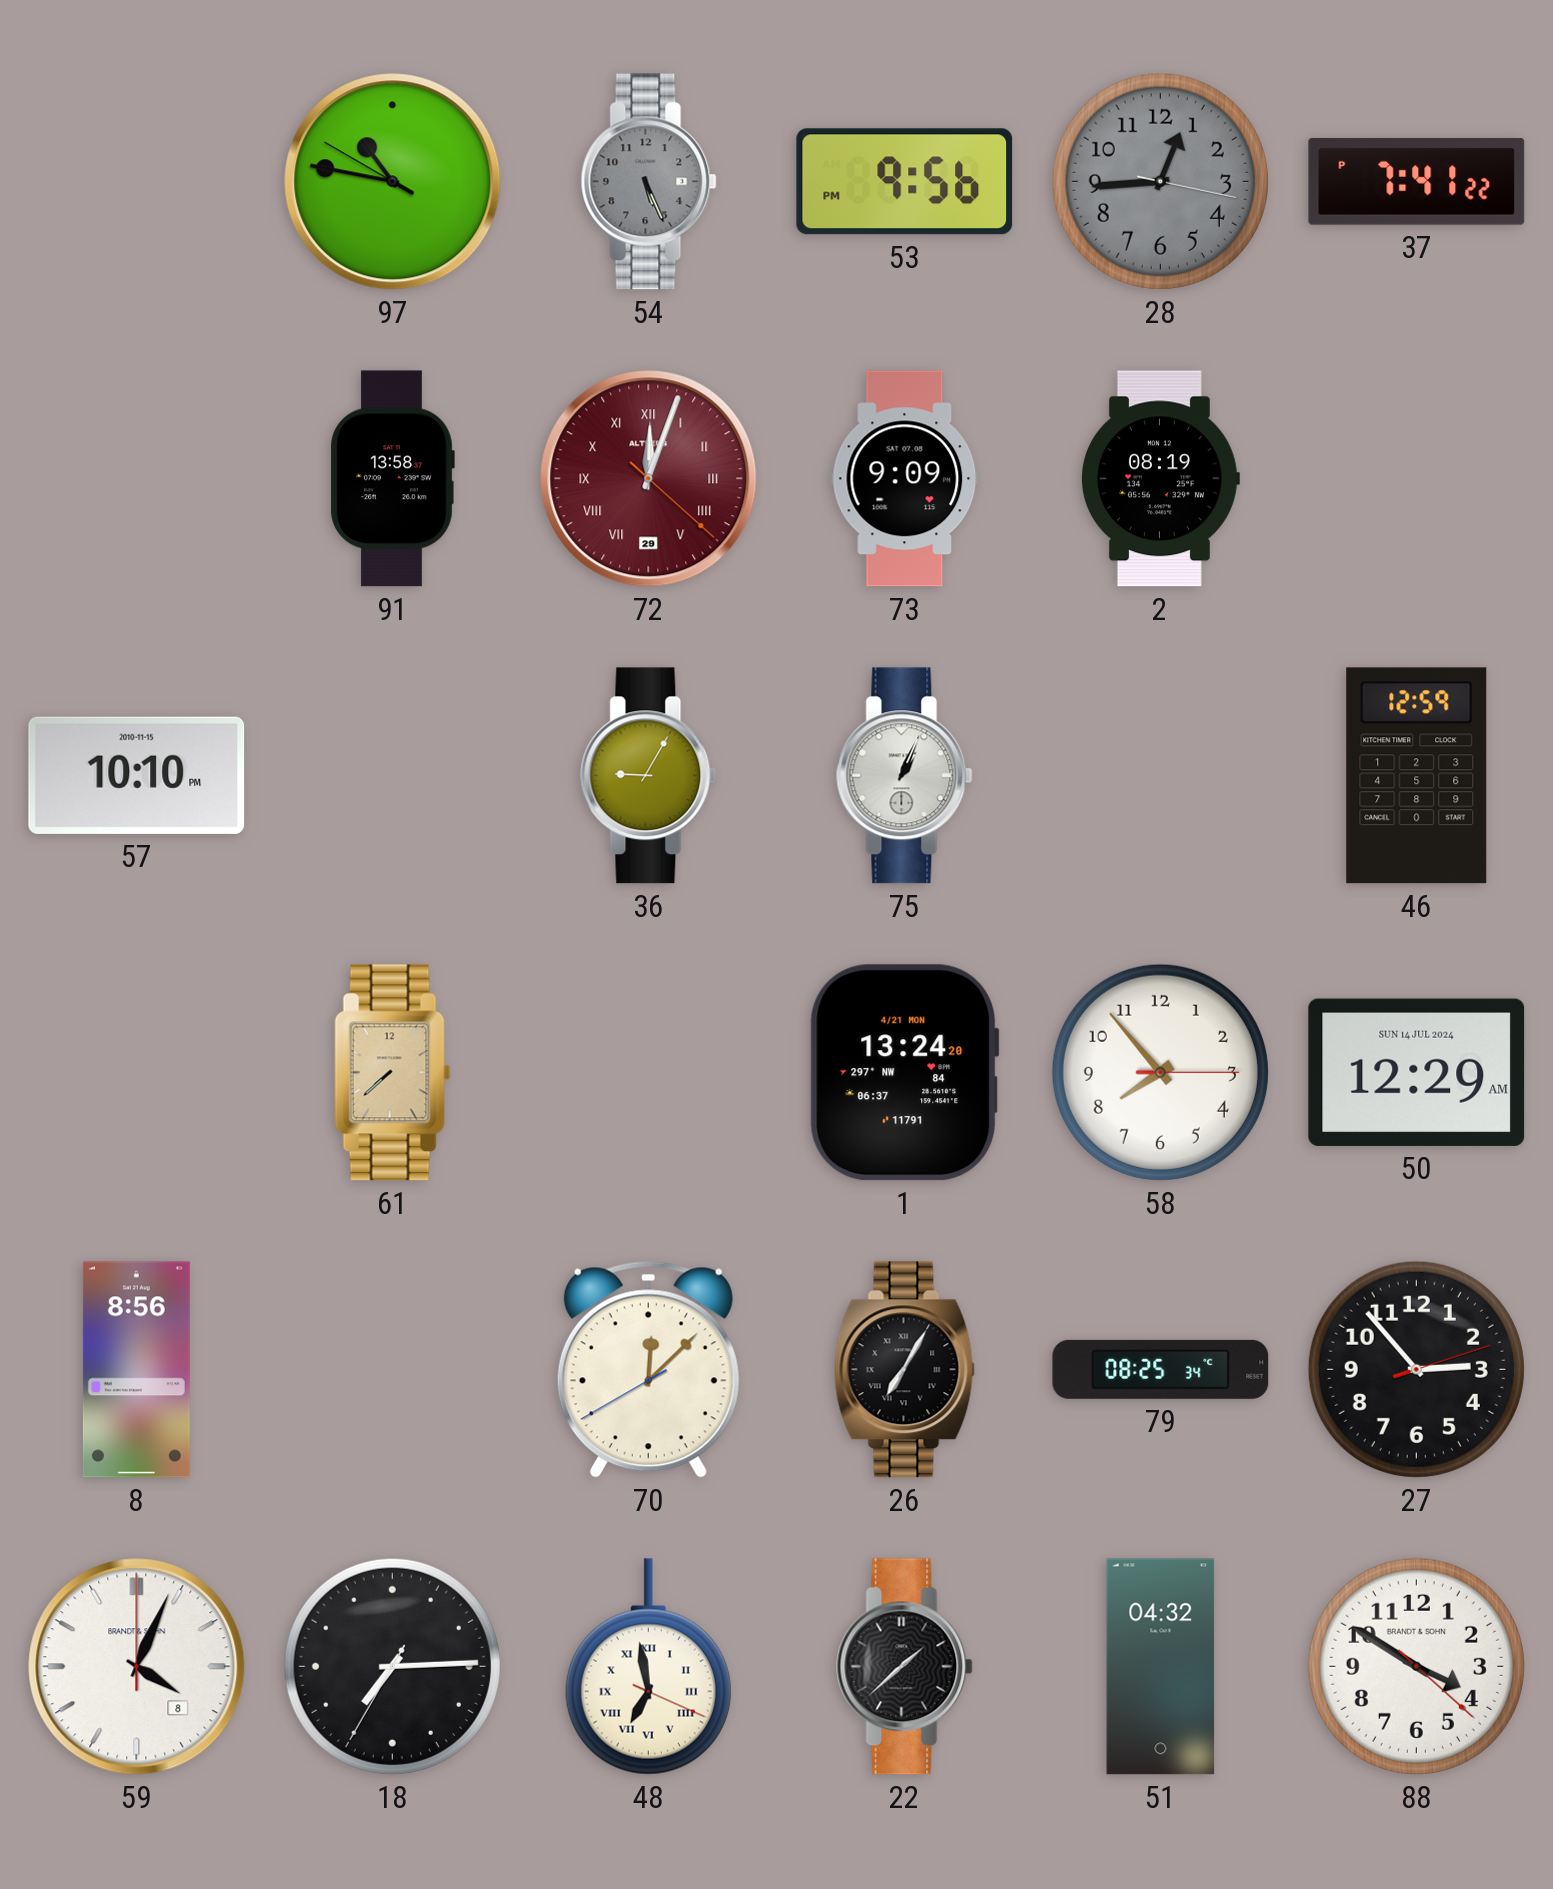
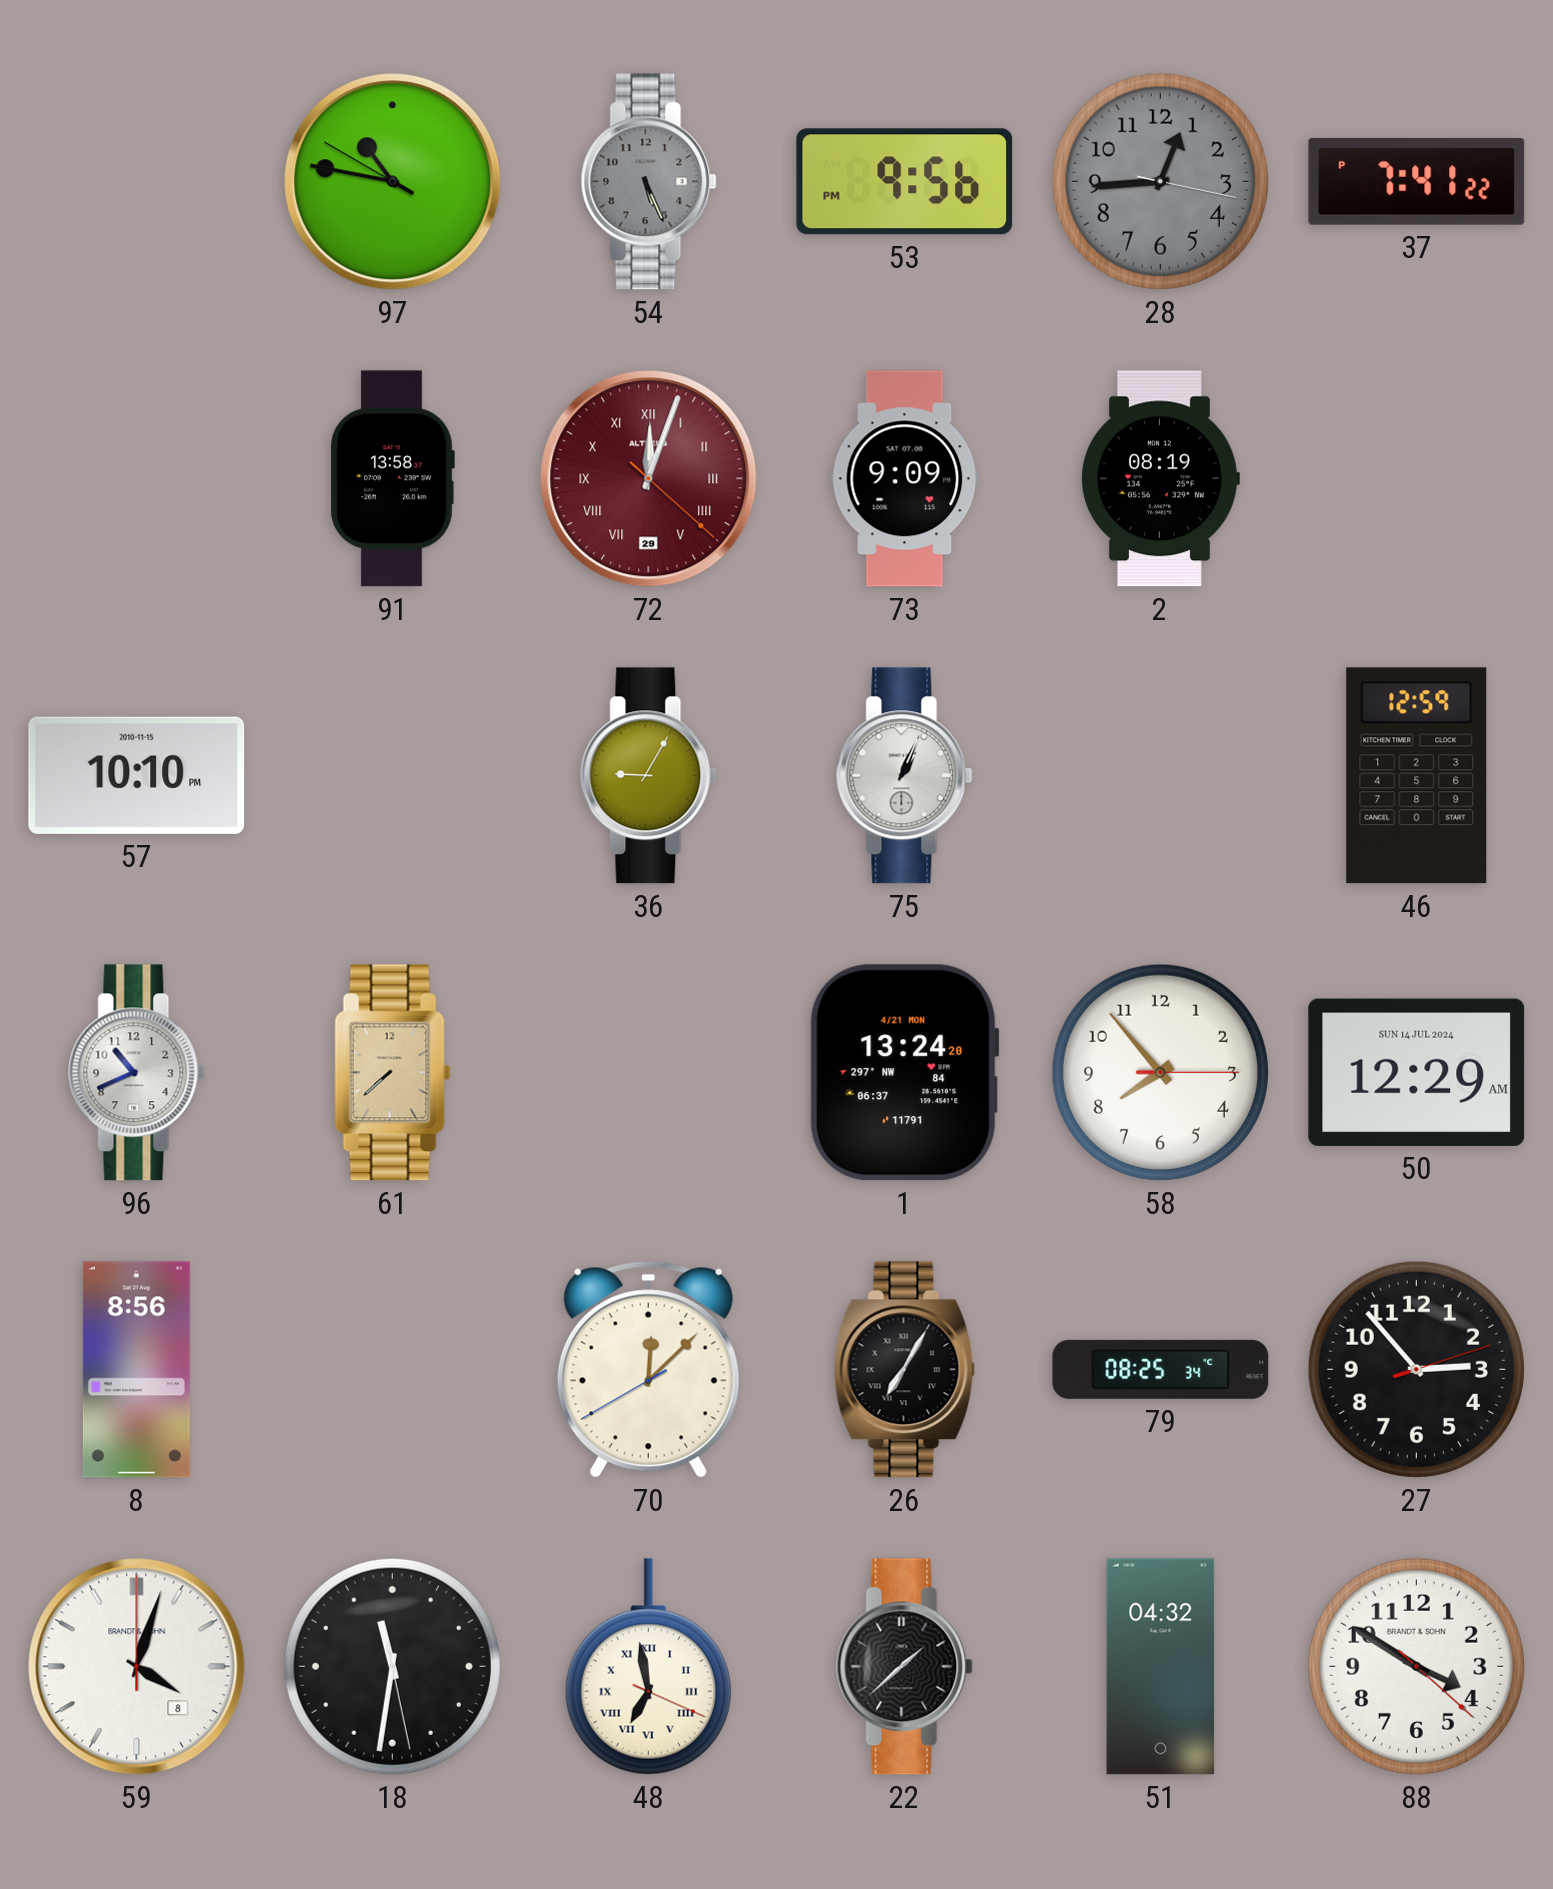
96: none -> 10:41 (137, 1073)
59: 4:04 -> 4:03 (137, 1667)
18: 7:14 -> 11:31 (392, 1666)
